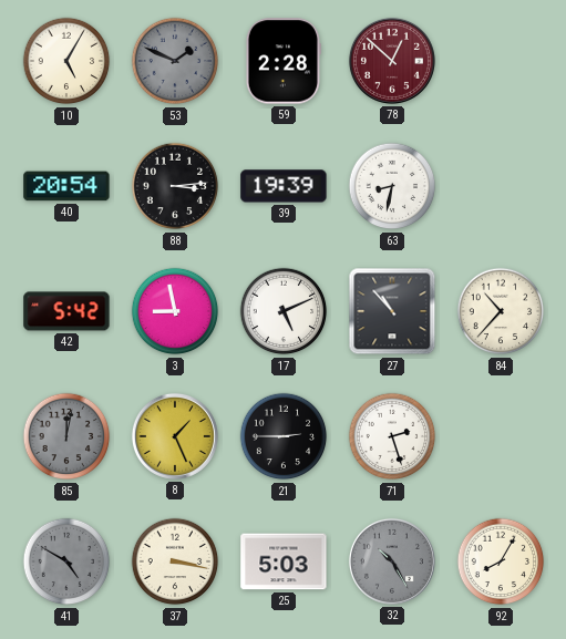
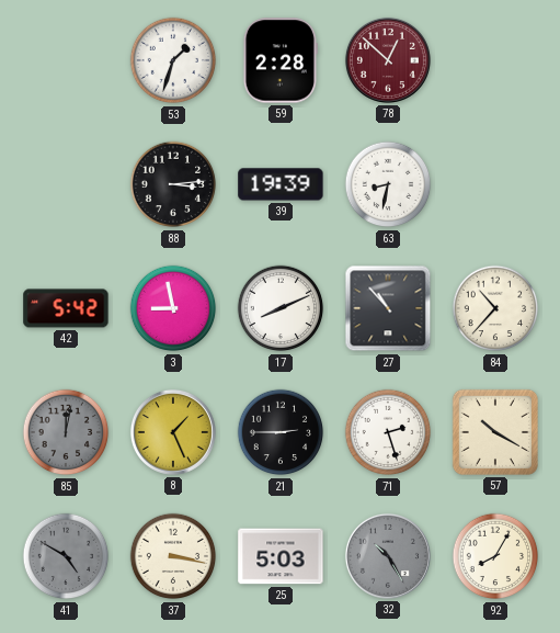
10: 5:05 -> none (66, 61)
53: 1:49 -> 1:33 (173, 60)
53 dial: grey -> white (173, 60)
40: 20:54 -> none (66, 186)
17: 5:11 -> 8:11 (281, 308)
57: none -> 10:20 (495, 432)
